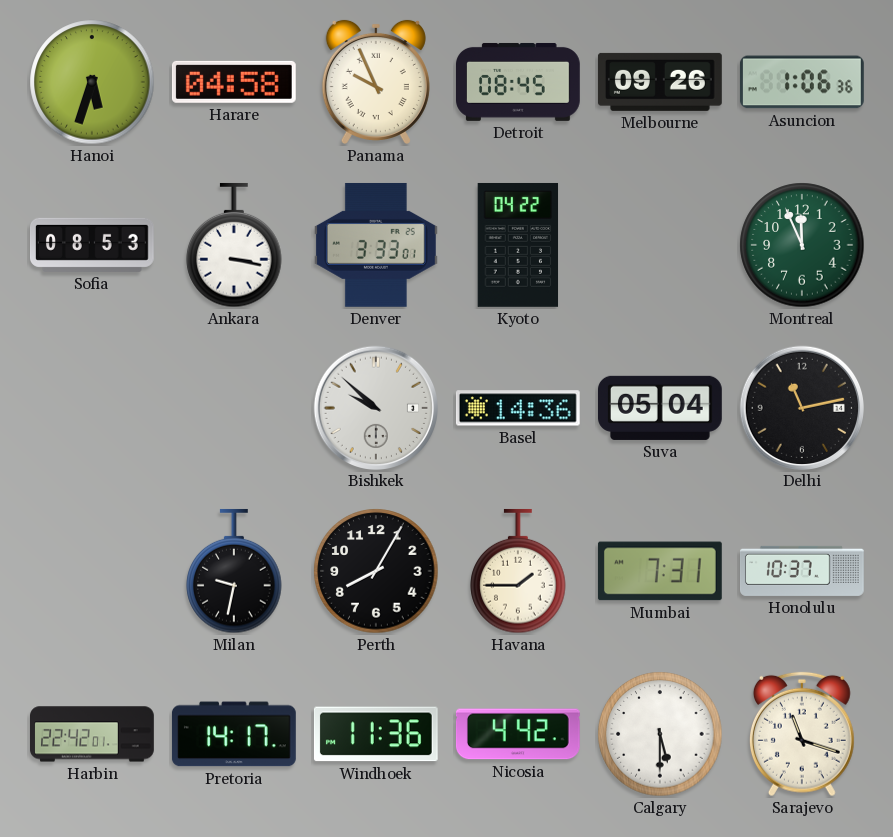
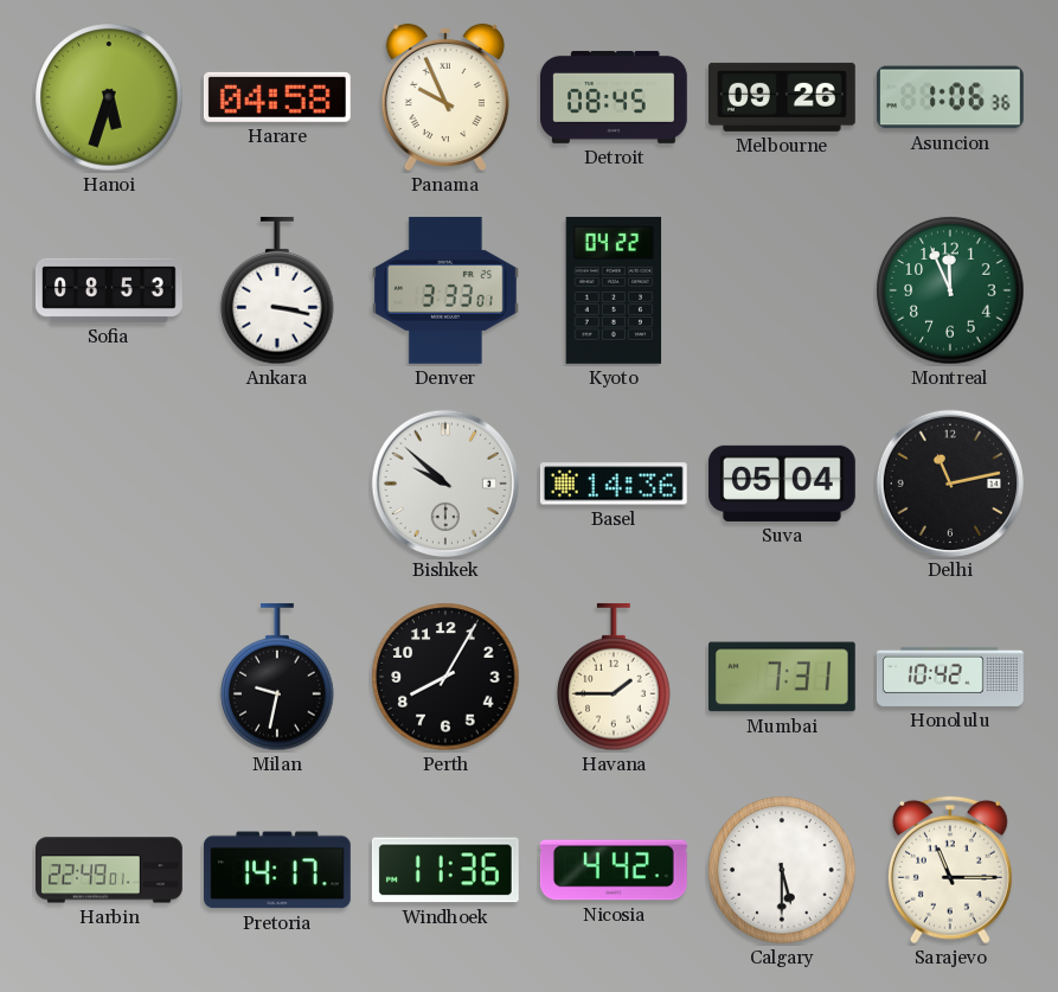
Honolulu: 10:37 -> 10:42 (951, 677)
Harbin: 22:42 -> 22:49 (110, 870)
Sarajevo: 11:18 -> 11:15 (950, 870)
